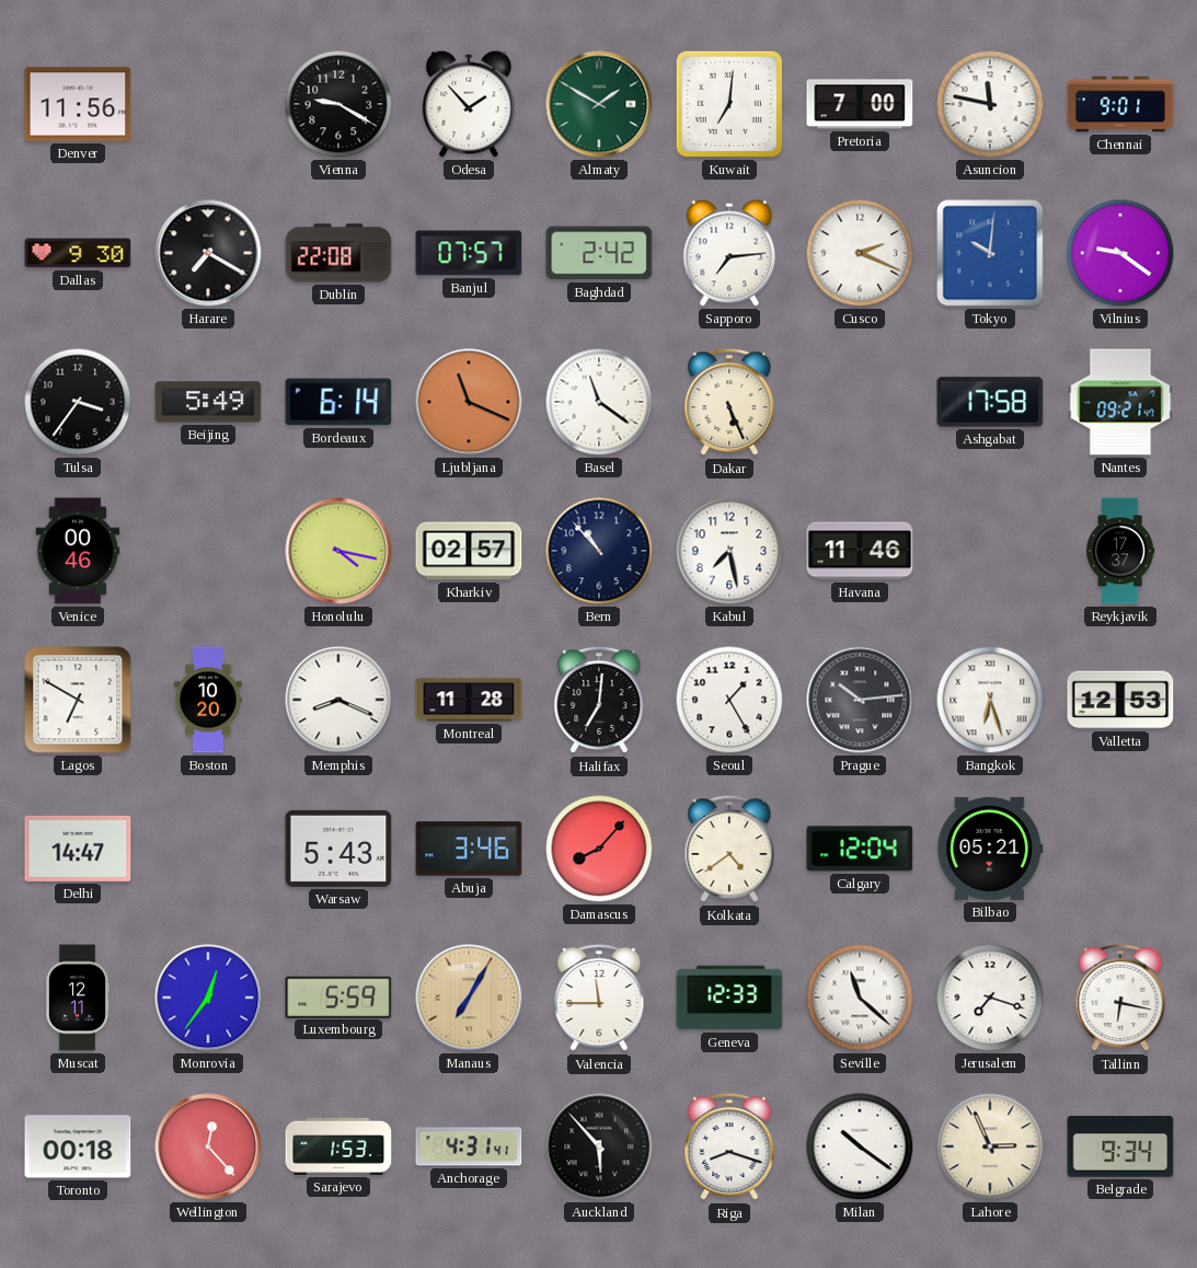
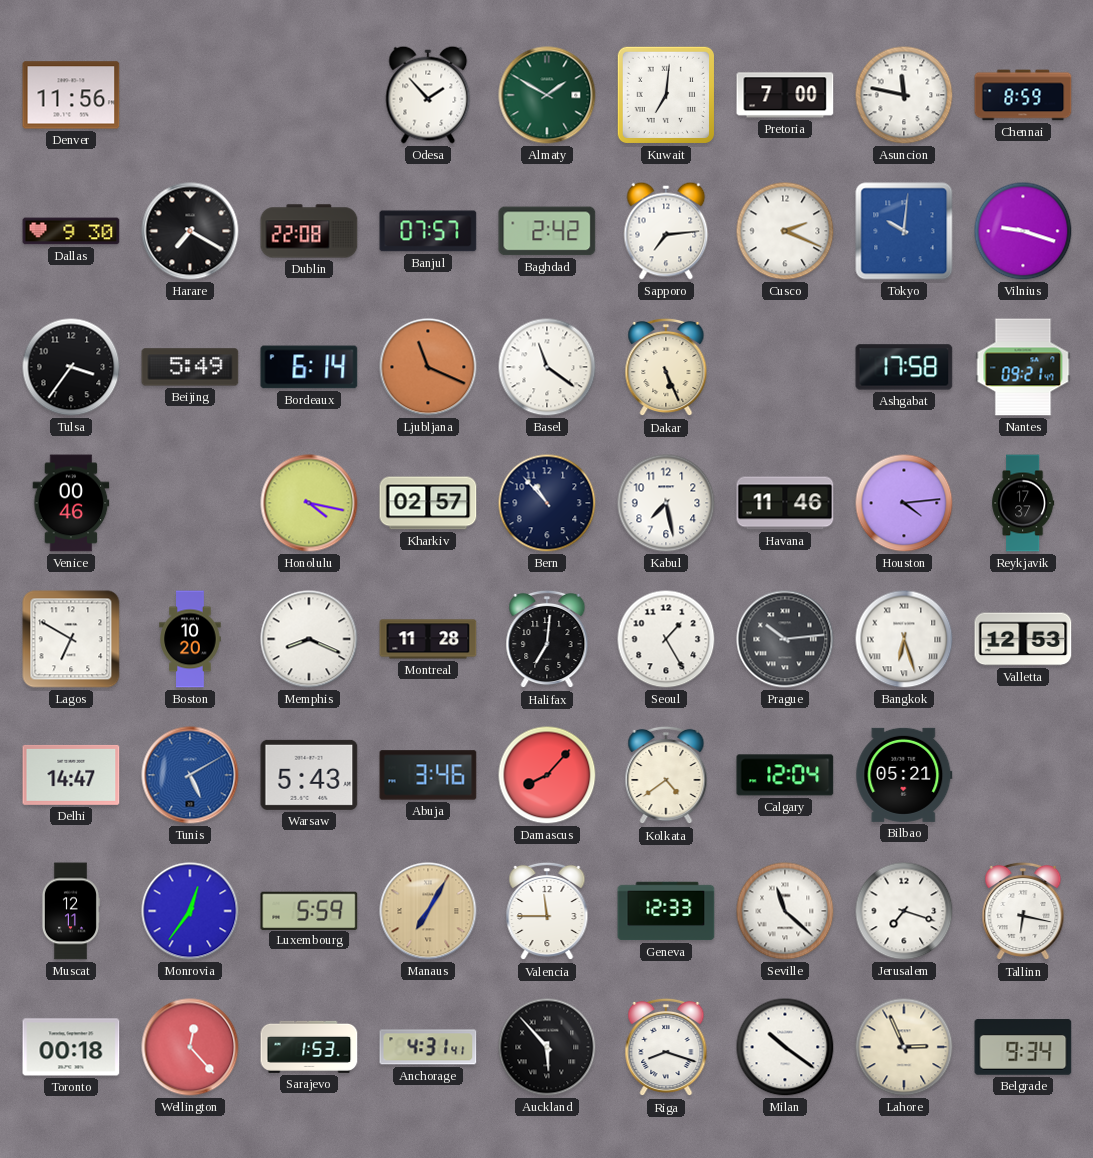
Vienna: 9:20 -> none (338, 104)
Chennai: 9:01 -> 8:59 (1023, 95)
Vilnius: 9:21 -> 9:18 (1023, 231)
Houston: none -> 4:14 (904, 503)
Tunis: none -> 5:10 (190, 775)
